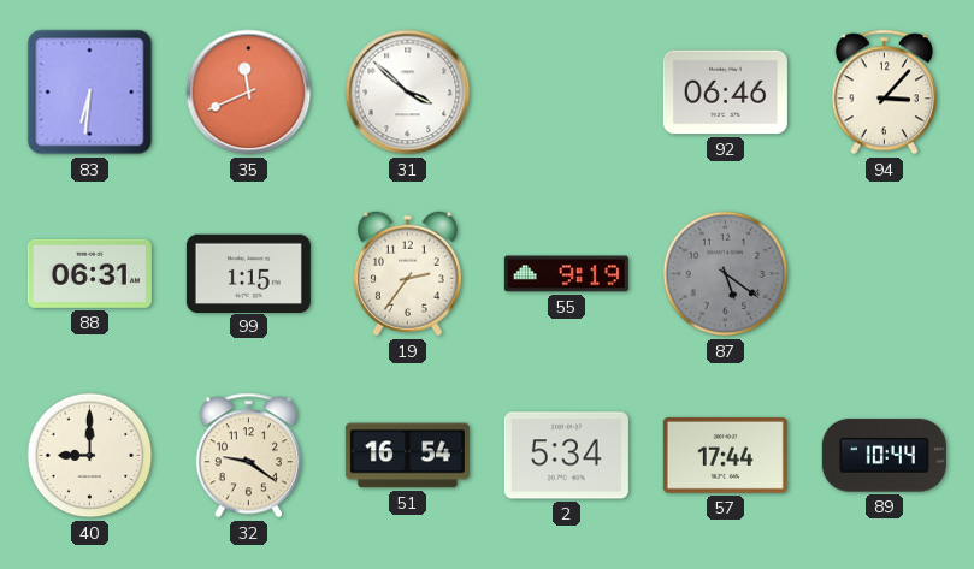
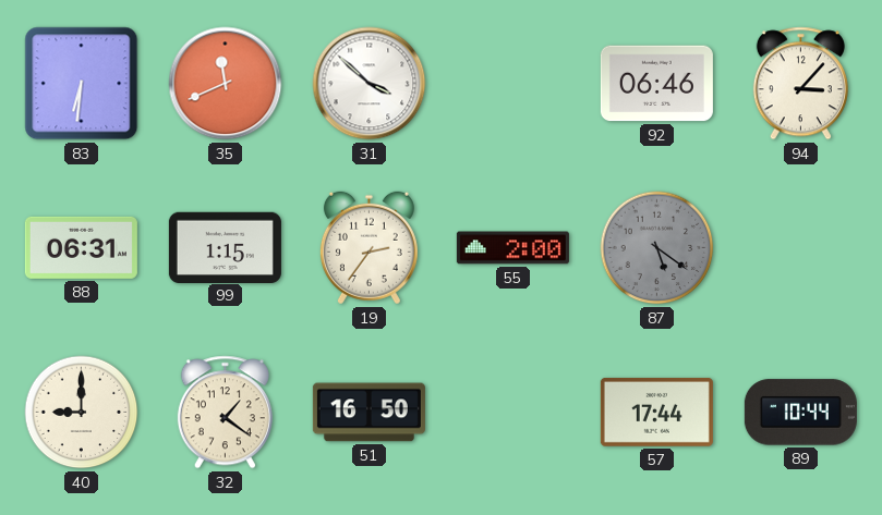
55: 9:19 -> 2:00 (512, 248)
32: 9:21 -> 1:21 (225, 413)
51: 16:54 -> 16:50 (368, 413)
2: 5:34 -> none (566, 456)
